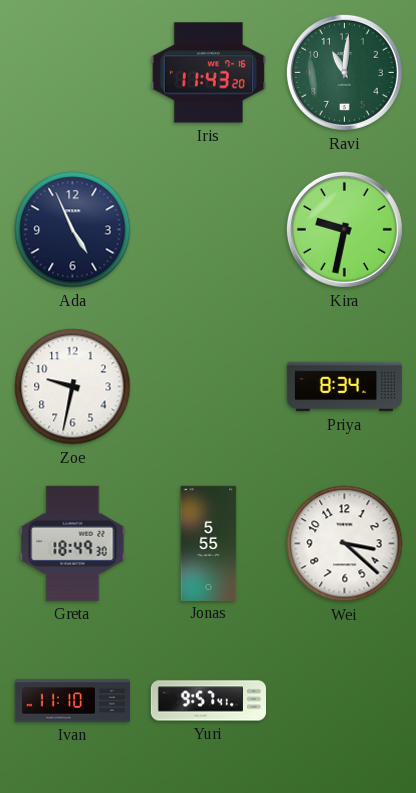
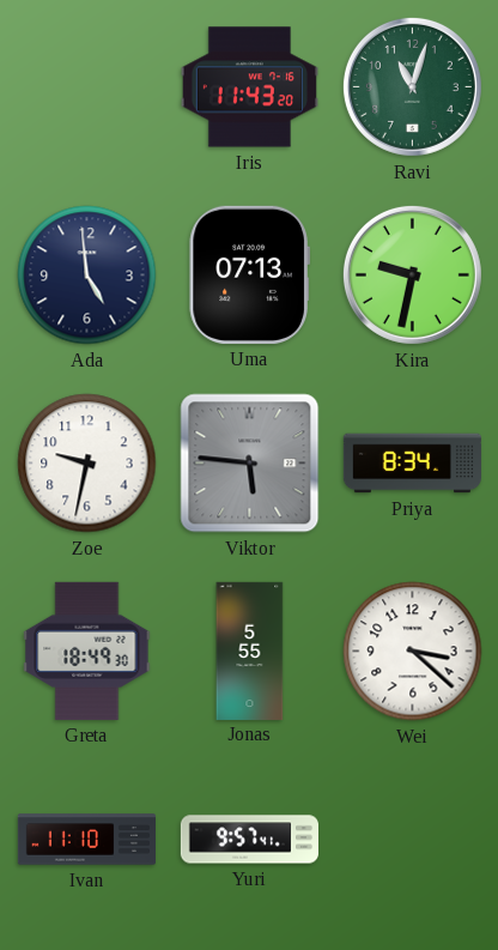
Ravi: 11:01 -> 11:03 (412, 86)
Ada: 4:56 -> 4:59 (87, 276)
Uma: none -> 07:13 (249, 274)
Viktor: none -> 5:46 (250, 464)
